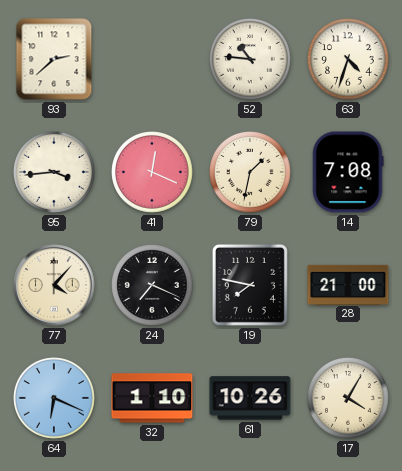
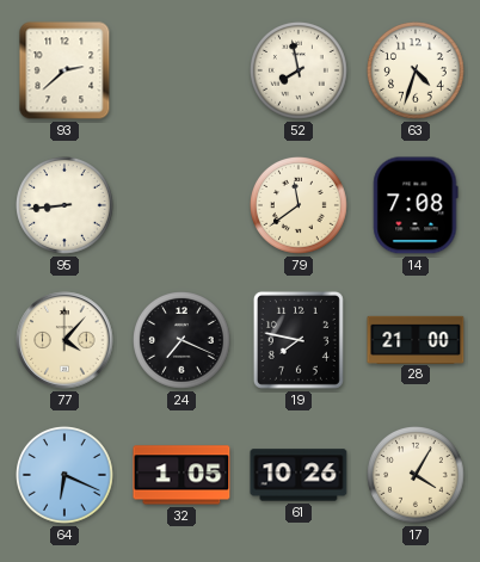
52: 10:46 -> 7:58 (300, 72)
95: 3:44 -> 8:44 (66, 206)
41: 12:19 -> none (153, 173)
79: 1:32 -> 11:39 (300, 206)
32: 1:10 -> 1:05 (181, 475)
